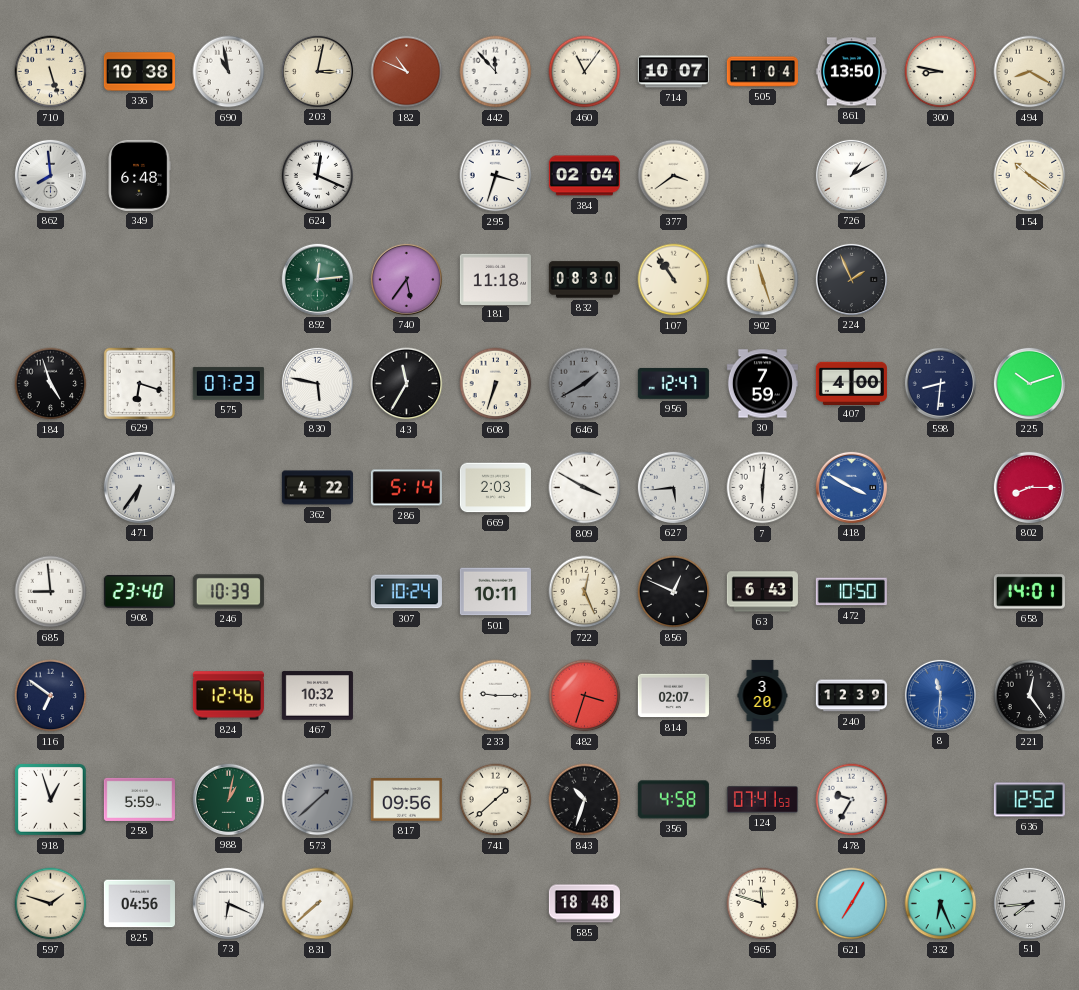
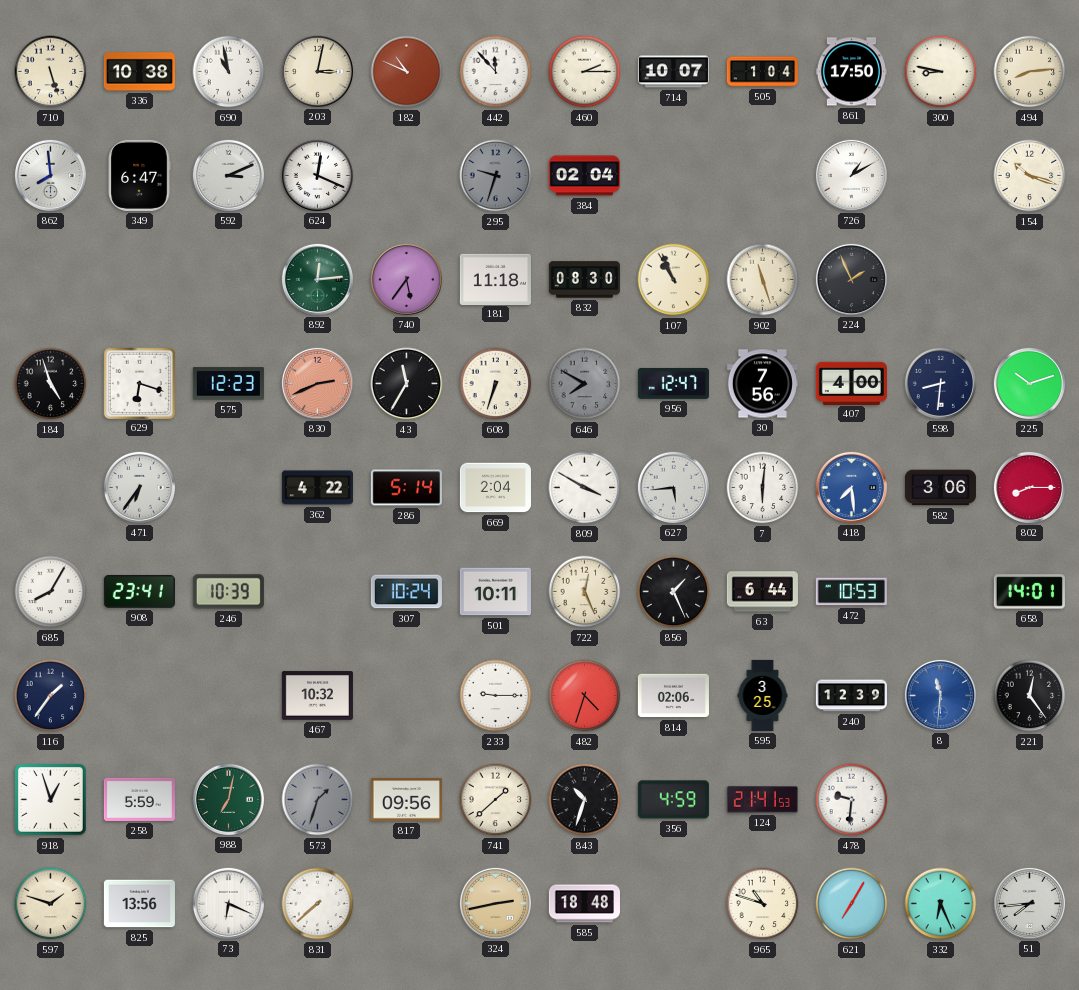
460: 11:06 -> 2:15 (585, 72)
861: 13:50 -> 17:50 (851, 72)
494: 8:20 -> 8:14 (1030, 72)
349: 6:48 -> 6:47 (139, 175)
592: none -> 3:11 (228, 175)
295: 3:33 -> 9:33 (496, 176)
295 dial: white -> grey (496, 176)
377: 3:39 -> none (674, 176)
154: 10:21 -> 10:18 (1030, 176)
107: 10:54 -> 10:56 (674, 280)
575: 07:23 -> 12:23 (228, 384)
830: 5:47 -> 2:41 (317, 383)
830 dial: white -> salmon (317, 383)
646: 1:40 -> 7:50 (585, 384)
30: 7:59 -> 7:56 (762, 384)
669: 2:03 -> 2:04 (495, 488)
418: 3:50 -> 7:29 (851, 487)
582: none -> 3:06 (940, 488)
685: 8:59 -> 8:05 (51, 592)
908: 23:40 -> 23:41 (139, 591)
856: 12:49 -> 1:26 (674, 592)
63: 6:43 -> 6:44 (762, 592)
472: 10:50 -> 10:53 (851, 592)
116: 6:51 -> 1:36 (51, 696)
824: 12:46 -> none (228, 696)
482: 3:33 -> 4:33 (585, 696)
814: 02:07 -> 02:06 (673, 696)
595: 3:20 -> 3:25 (763, 695)
988: 1:02 -> 7:02 (228, 799)
573: 1:38 -> 1:33 (318, 800)
356: 4:58 -> 4:59 (673, 800)
124: 07:41 -> 21:41 (762, 800)
478: 9:35 -> 9:31 (852, 800)
636: 12:52 -> none (1029, 800)
825: 04:56 -> 13:56 (139, 904)
324: none -> 2:43 (495, 903)
965: 11:48 -> 10:48 (763, 904)
